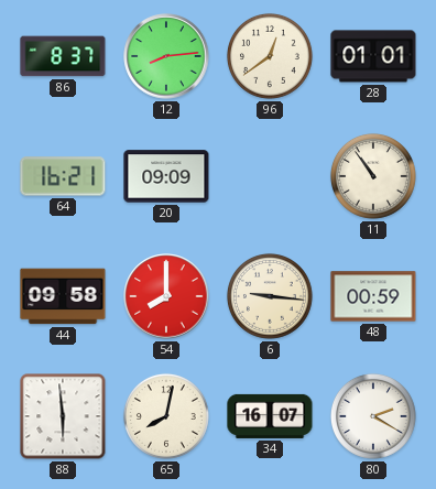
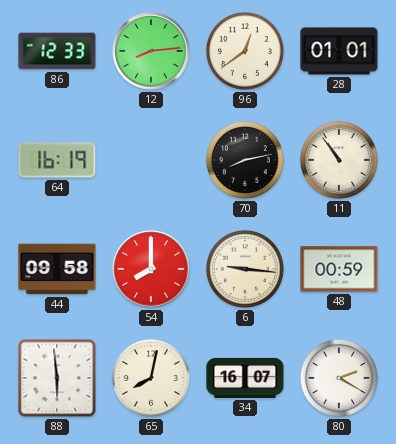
86: 8:37 -> 12:33 (57, 51)
64: 16:21 -> 16:19 (57, 160)
20: 09:09 -> none (166, 176)
70: none -> 8:13 (245, 160)
